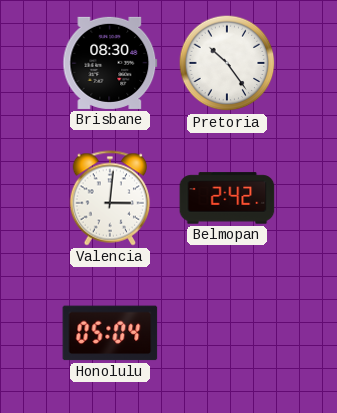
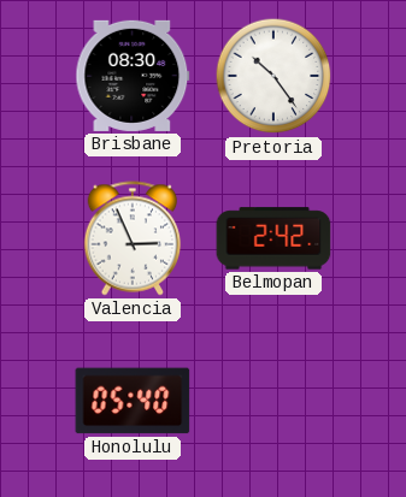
Valencia: 3:01 -> 2:56 (133, 238)
Honolulu: 05:04 -> 05:40 (133, 401)
